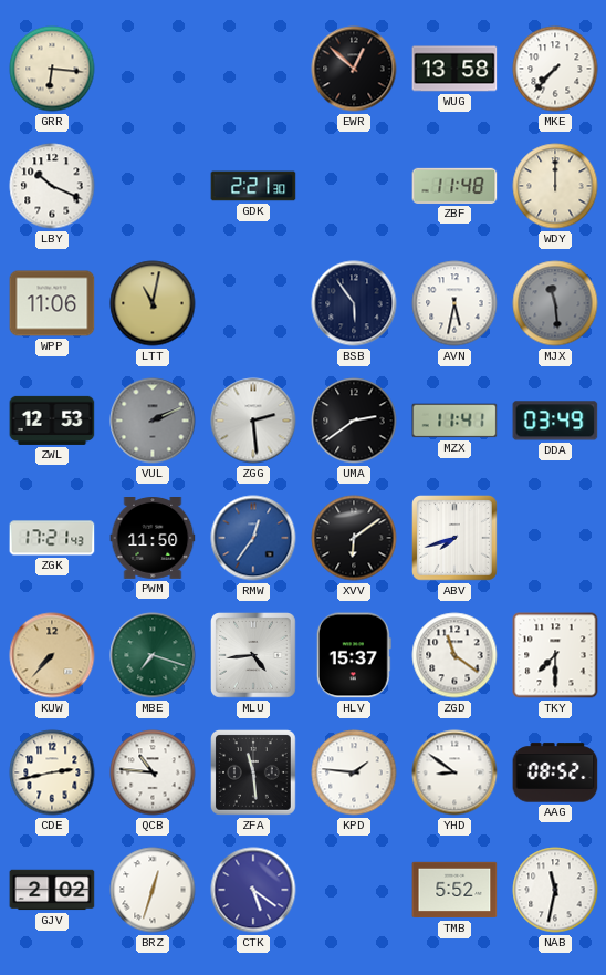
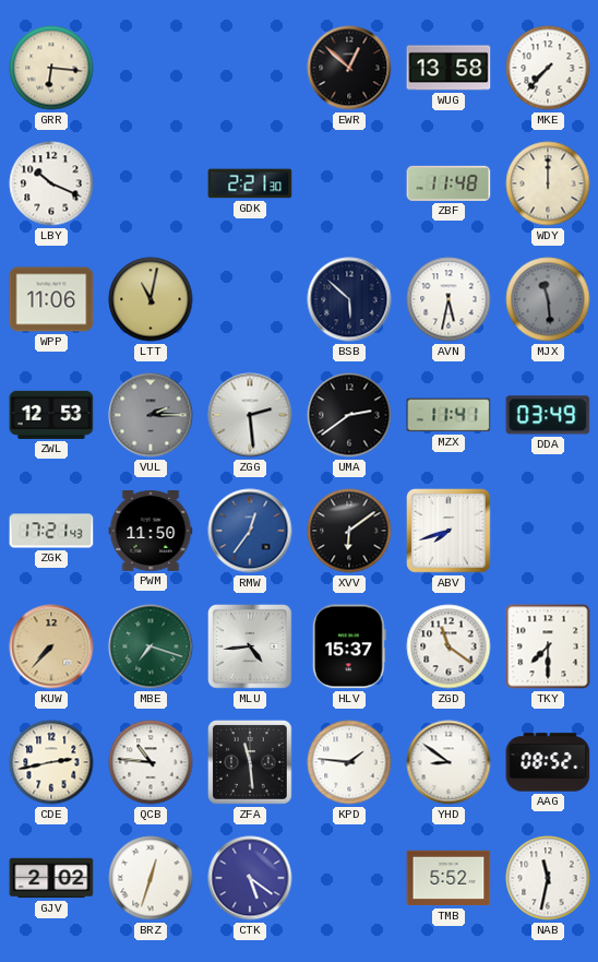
BSB: 5:54 -> 5:52 (349, 299)
VUL: 2:11 -> 2:15 (151, 415)
